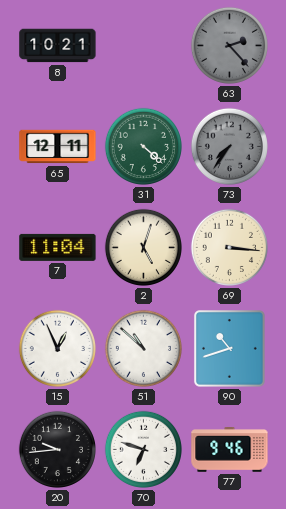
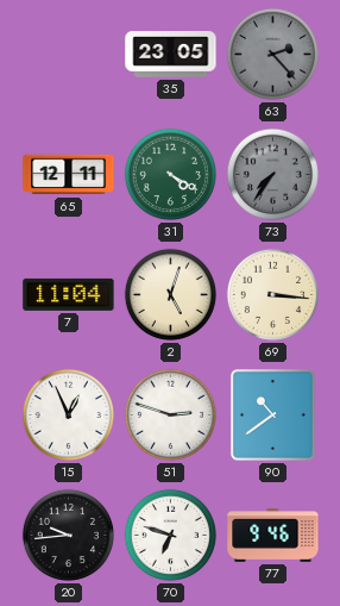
8: 10:21 -> none (58, 46)
35: none -> 23:05 (171, 55)
31: 4:22 -> 4:20 (170, 174)
51: 10:52 -> 2:48 (170, 414)
90: 10:42 -> 10:39 (273, 416)
